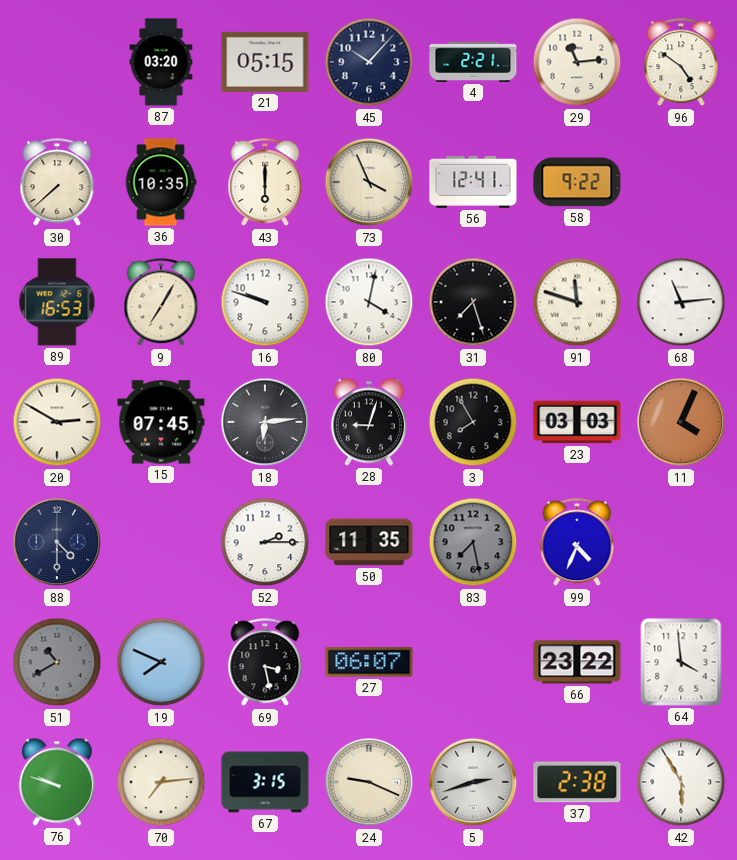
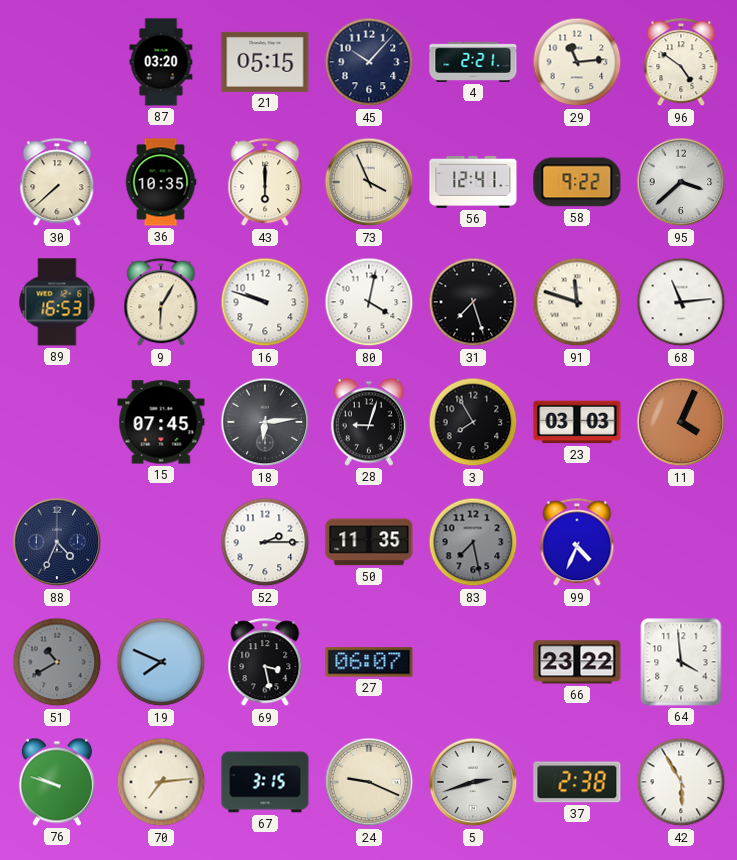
95: none -> 3:38 (681, 182)
9: 7:05 -> 6:05 (161, 303)
20: 2:50 -> none (57, 422)
88: 4:30 -> 4:34 (57, 542)
